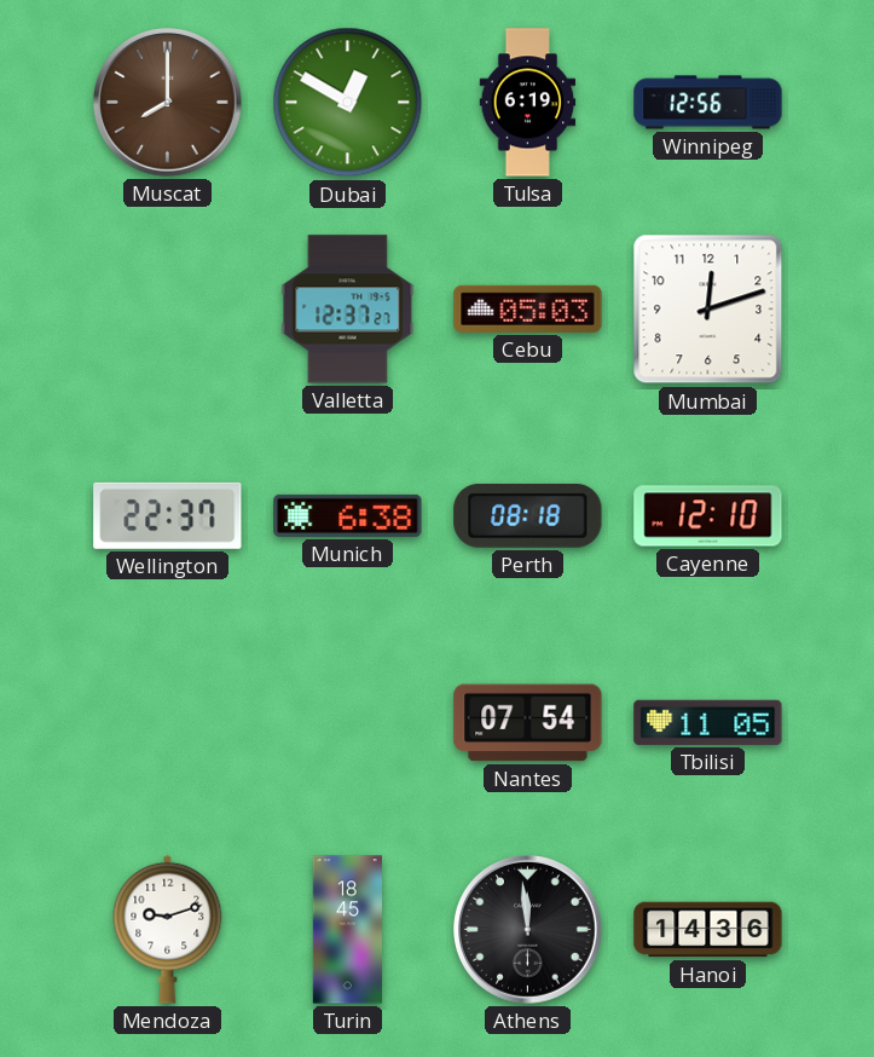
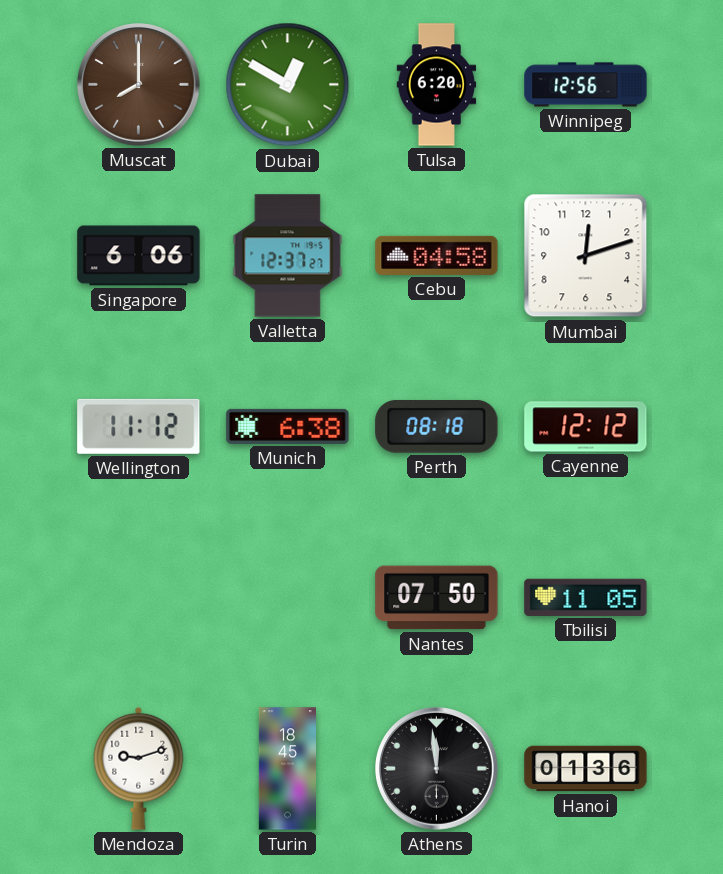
Tulsa: 6:19 -> 6:20 (437, 85)
Singapore: none -> 6:06 (139, 256)
Cebu: 05:03 -> 04:58 (437, 255)
Wellington: 22:37 -> 11:12 (139, 426)
Cayenne: 12:10 -> 12:12 (586, 427)
Nantes: 07:54 -> 07:50 (437, 598)
Hanoi: 14:36 -> 01:36 (586, 769)
